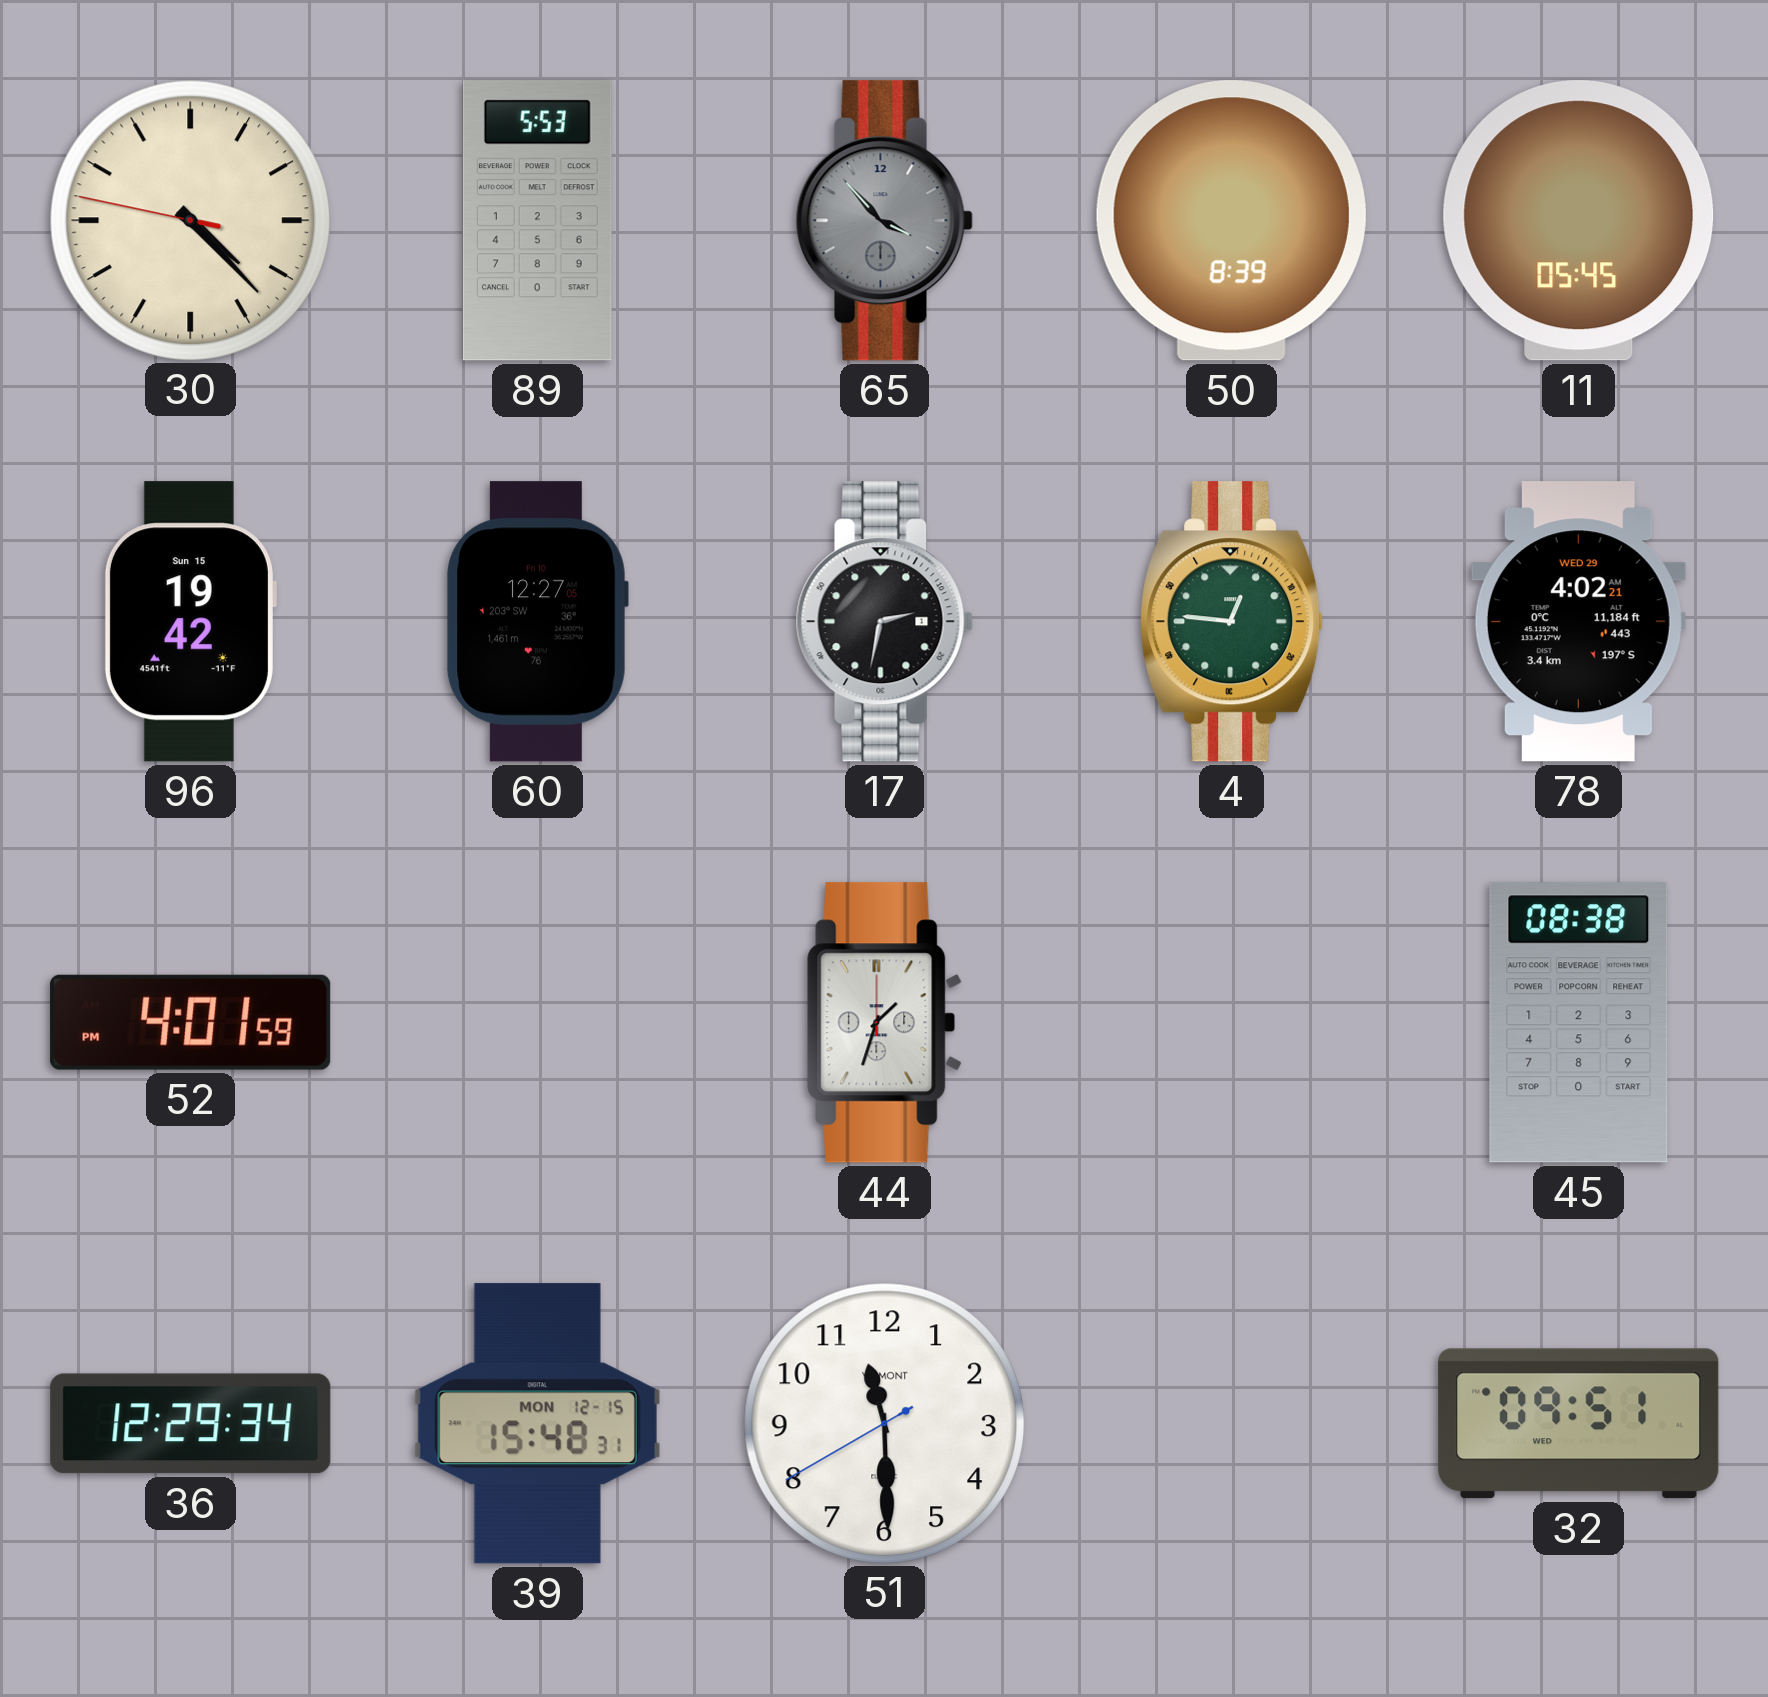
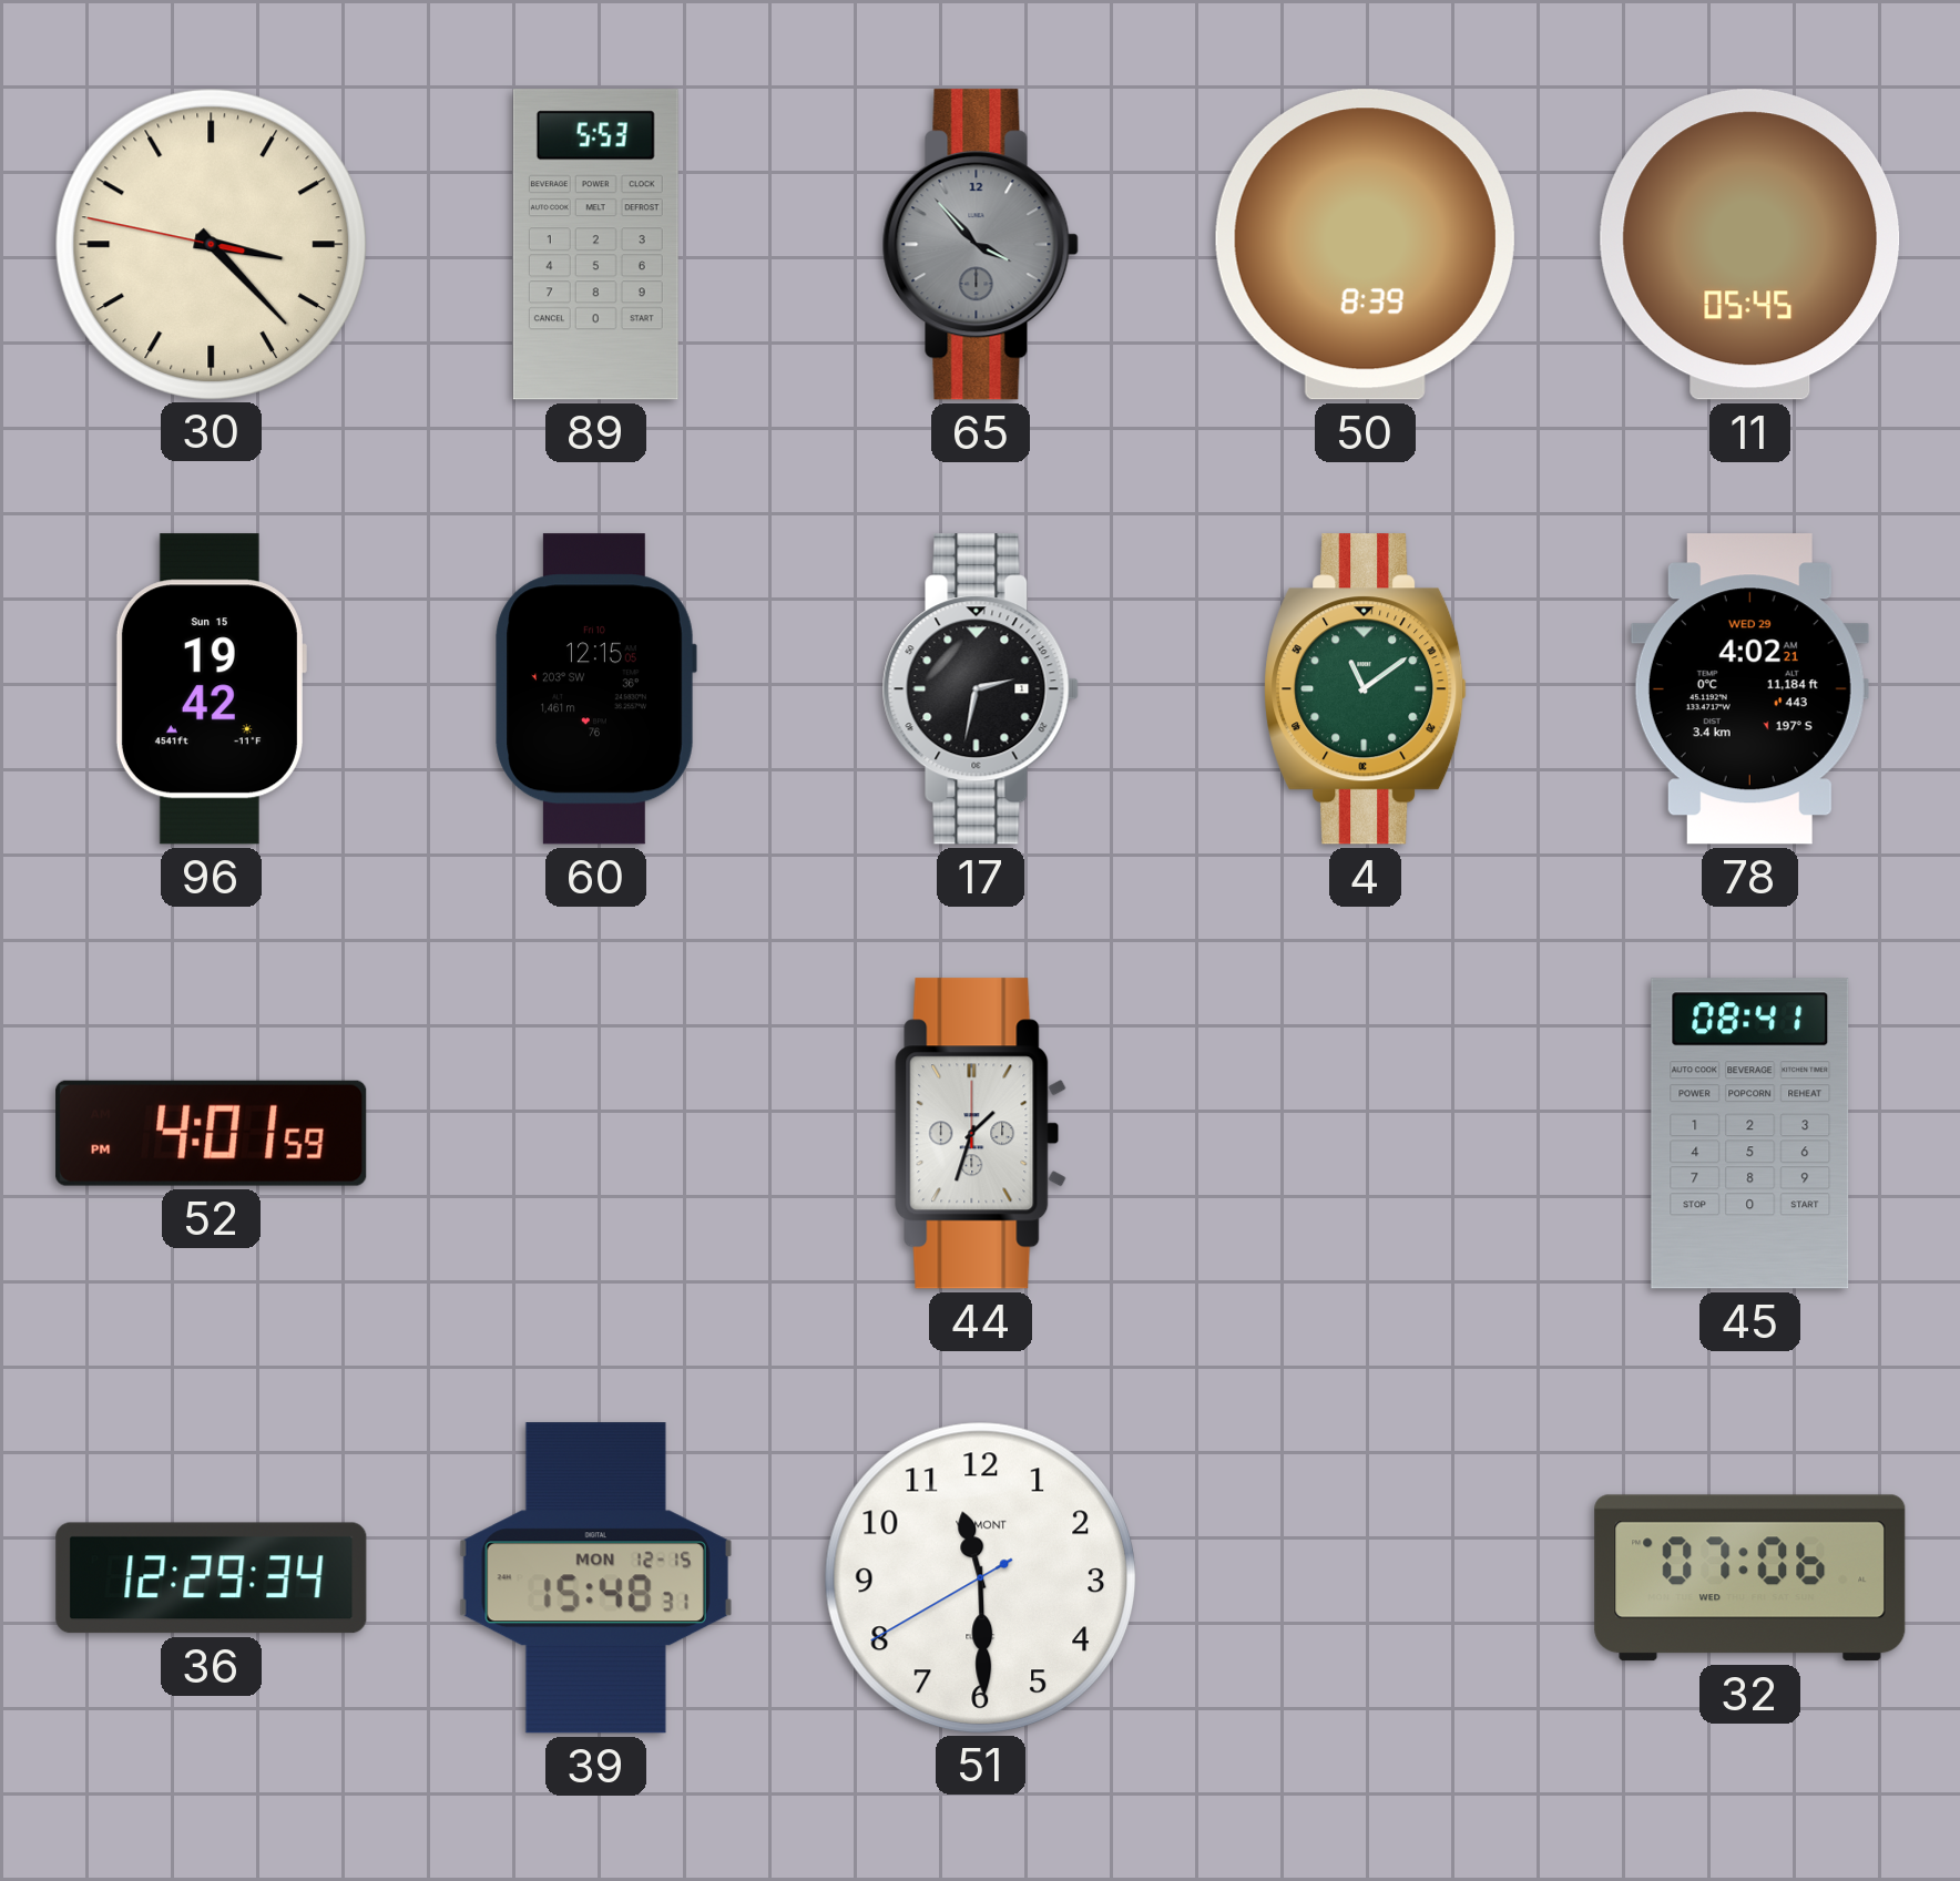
30: 4:22 -> 3:22 (211, 244)
60: 12:27 -> 12:15 (595, 689)
4: 12:46 -> 11:09 (1366, 689)
45: 08:38 -> 08:41 (1750, 1134)
32: 09:51 -> 07:06 (1750, 1578)
